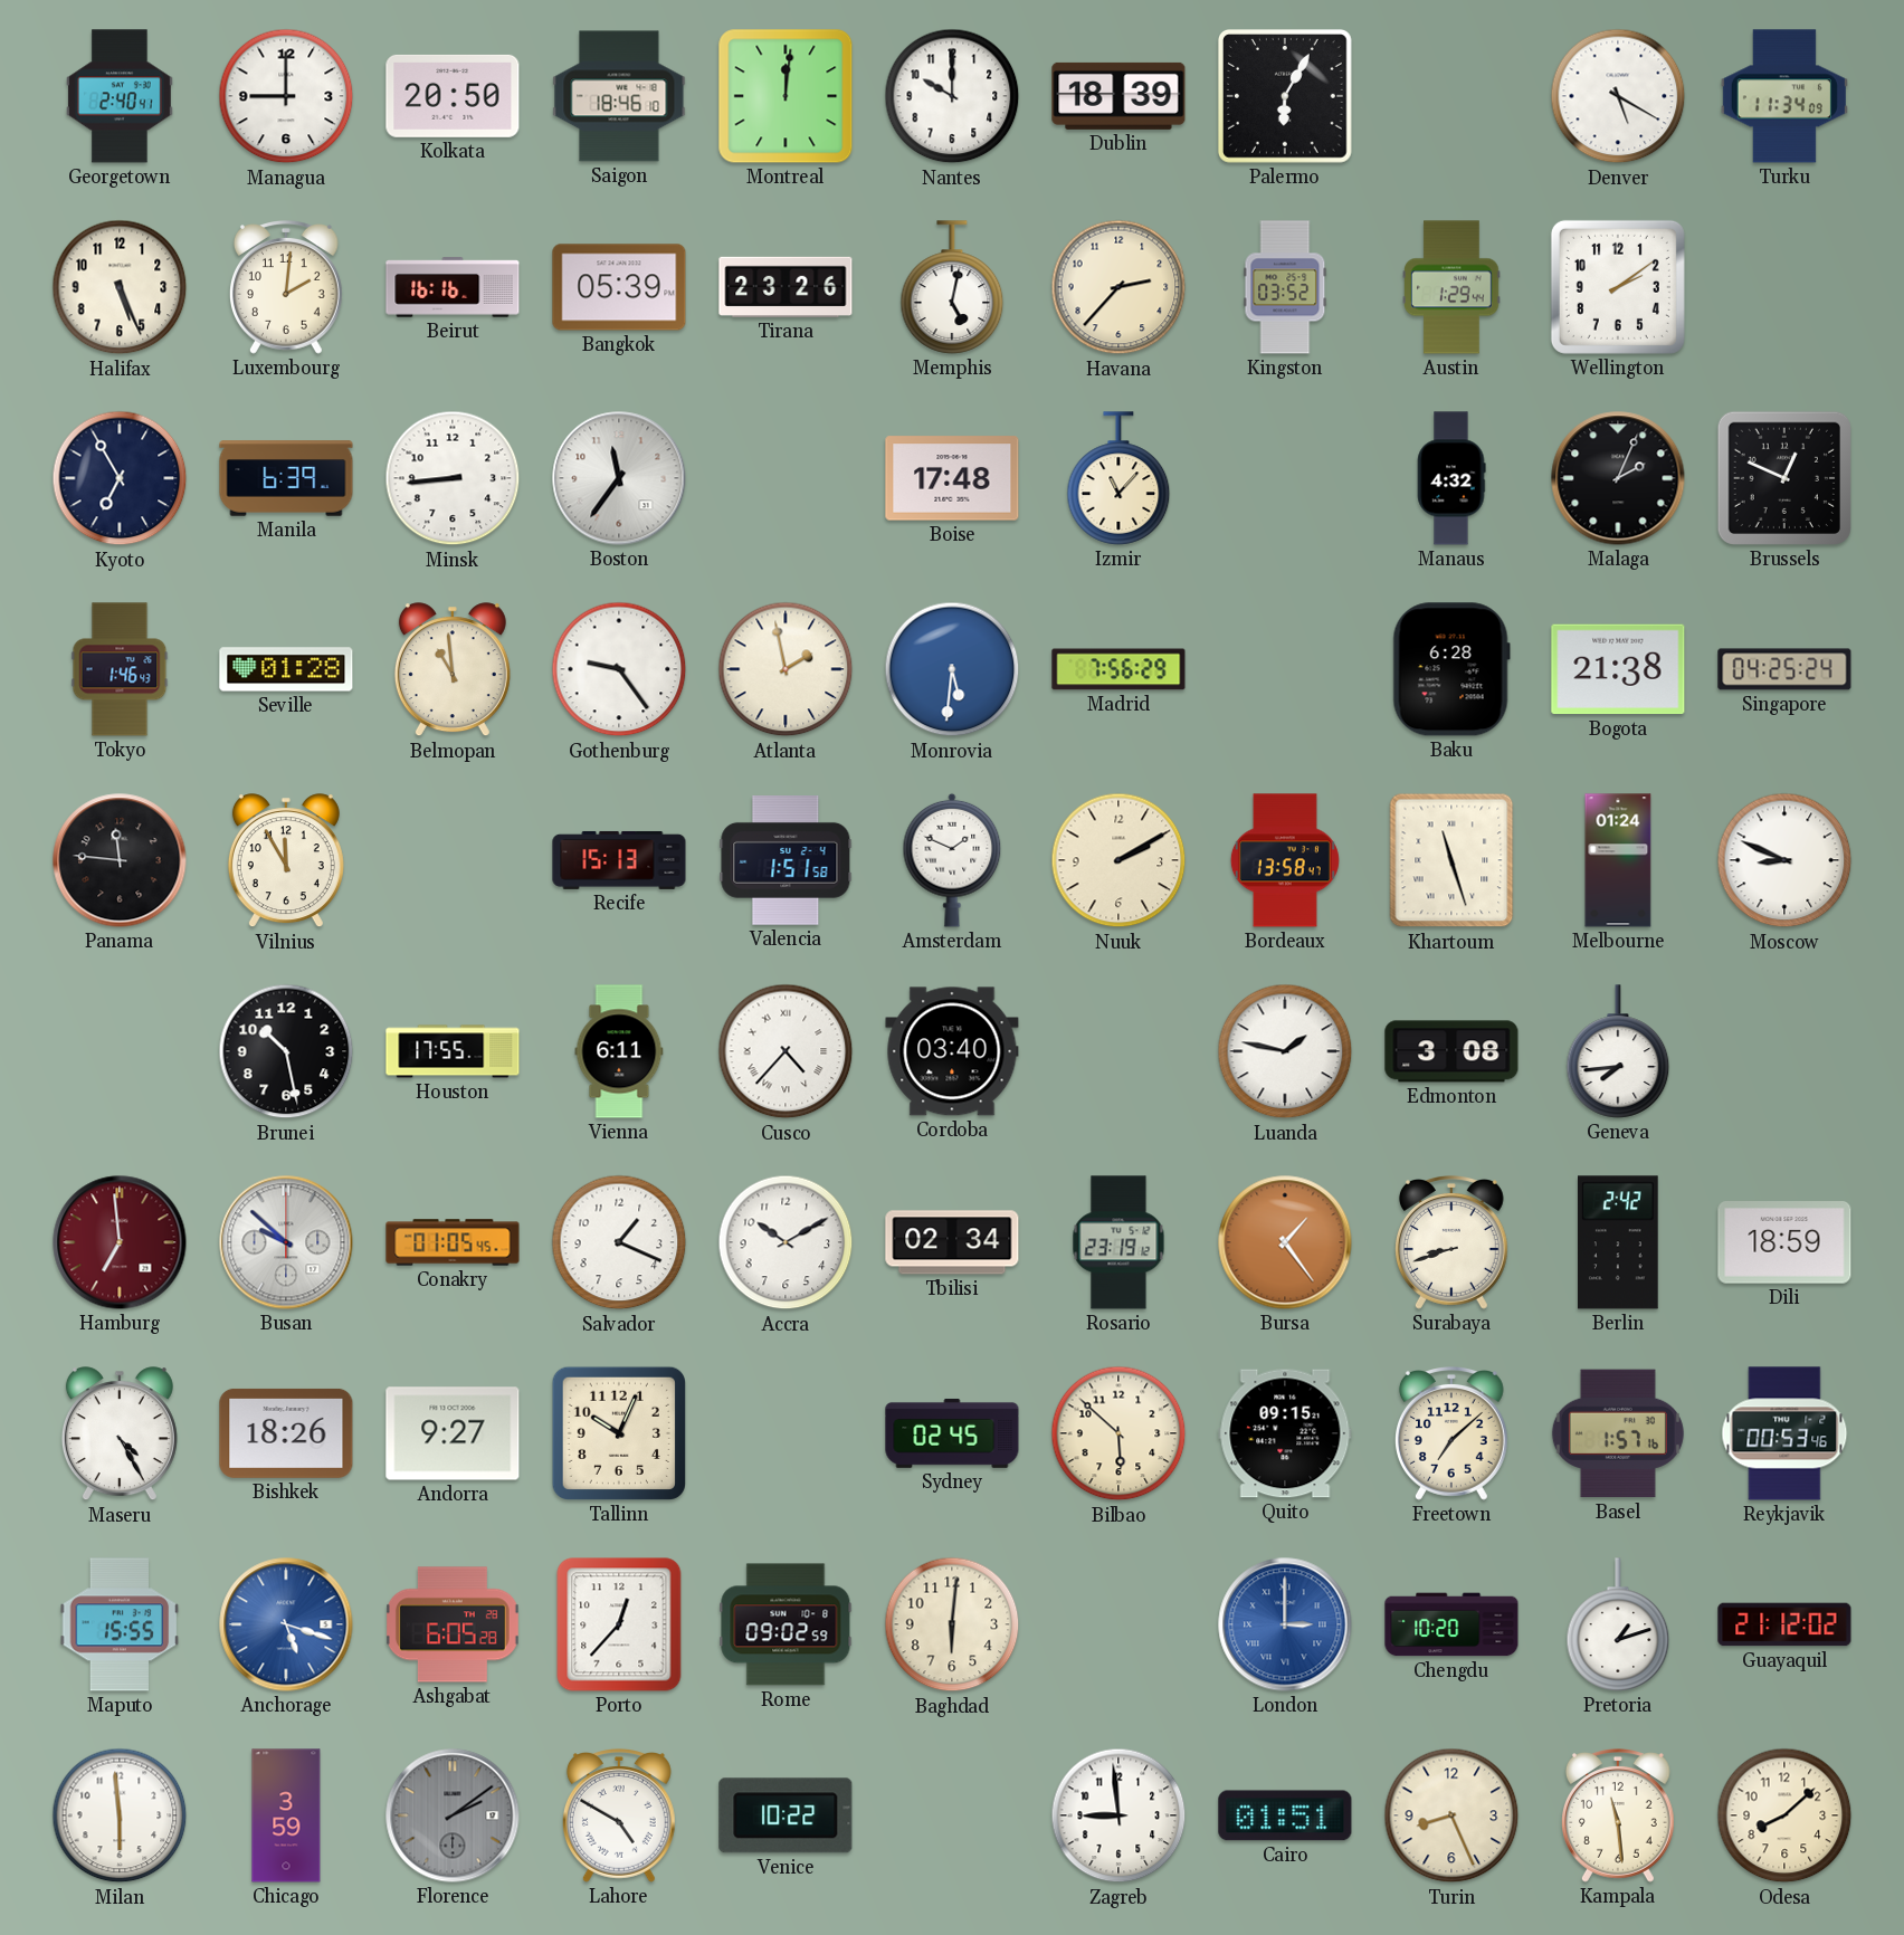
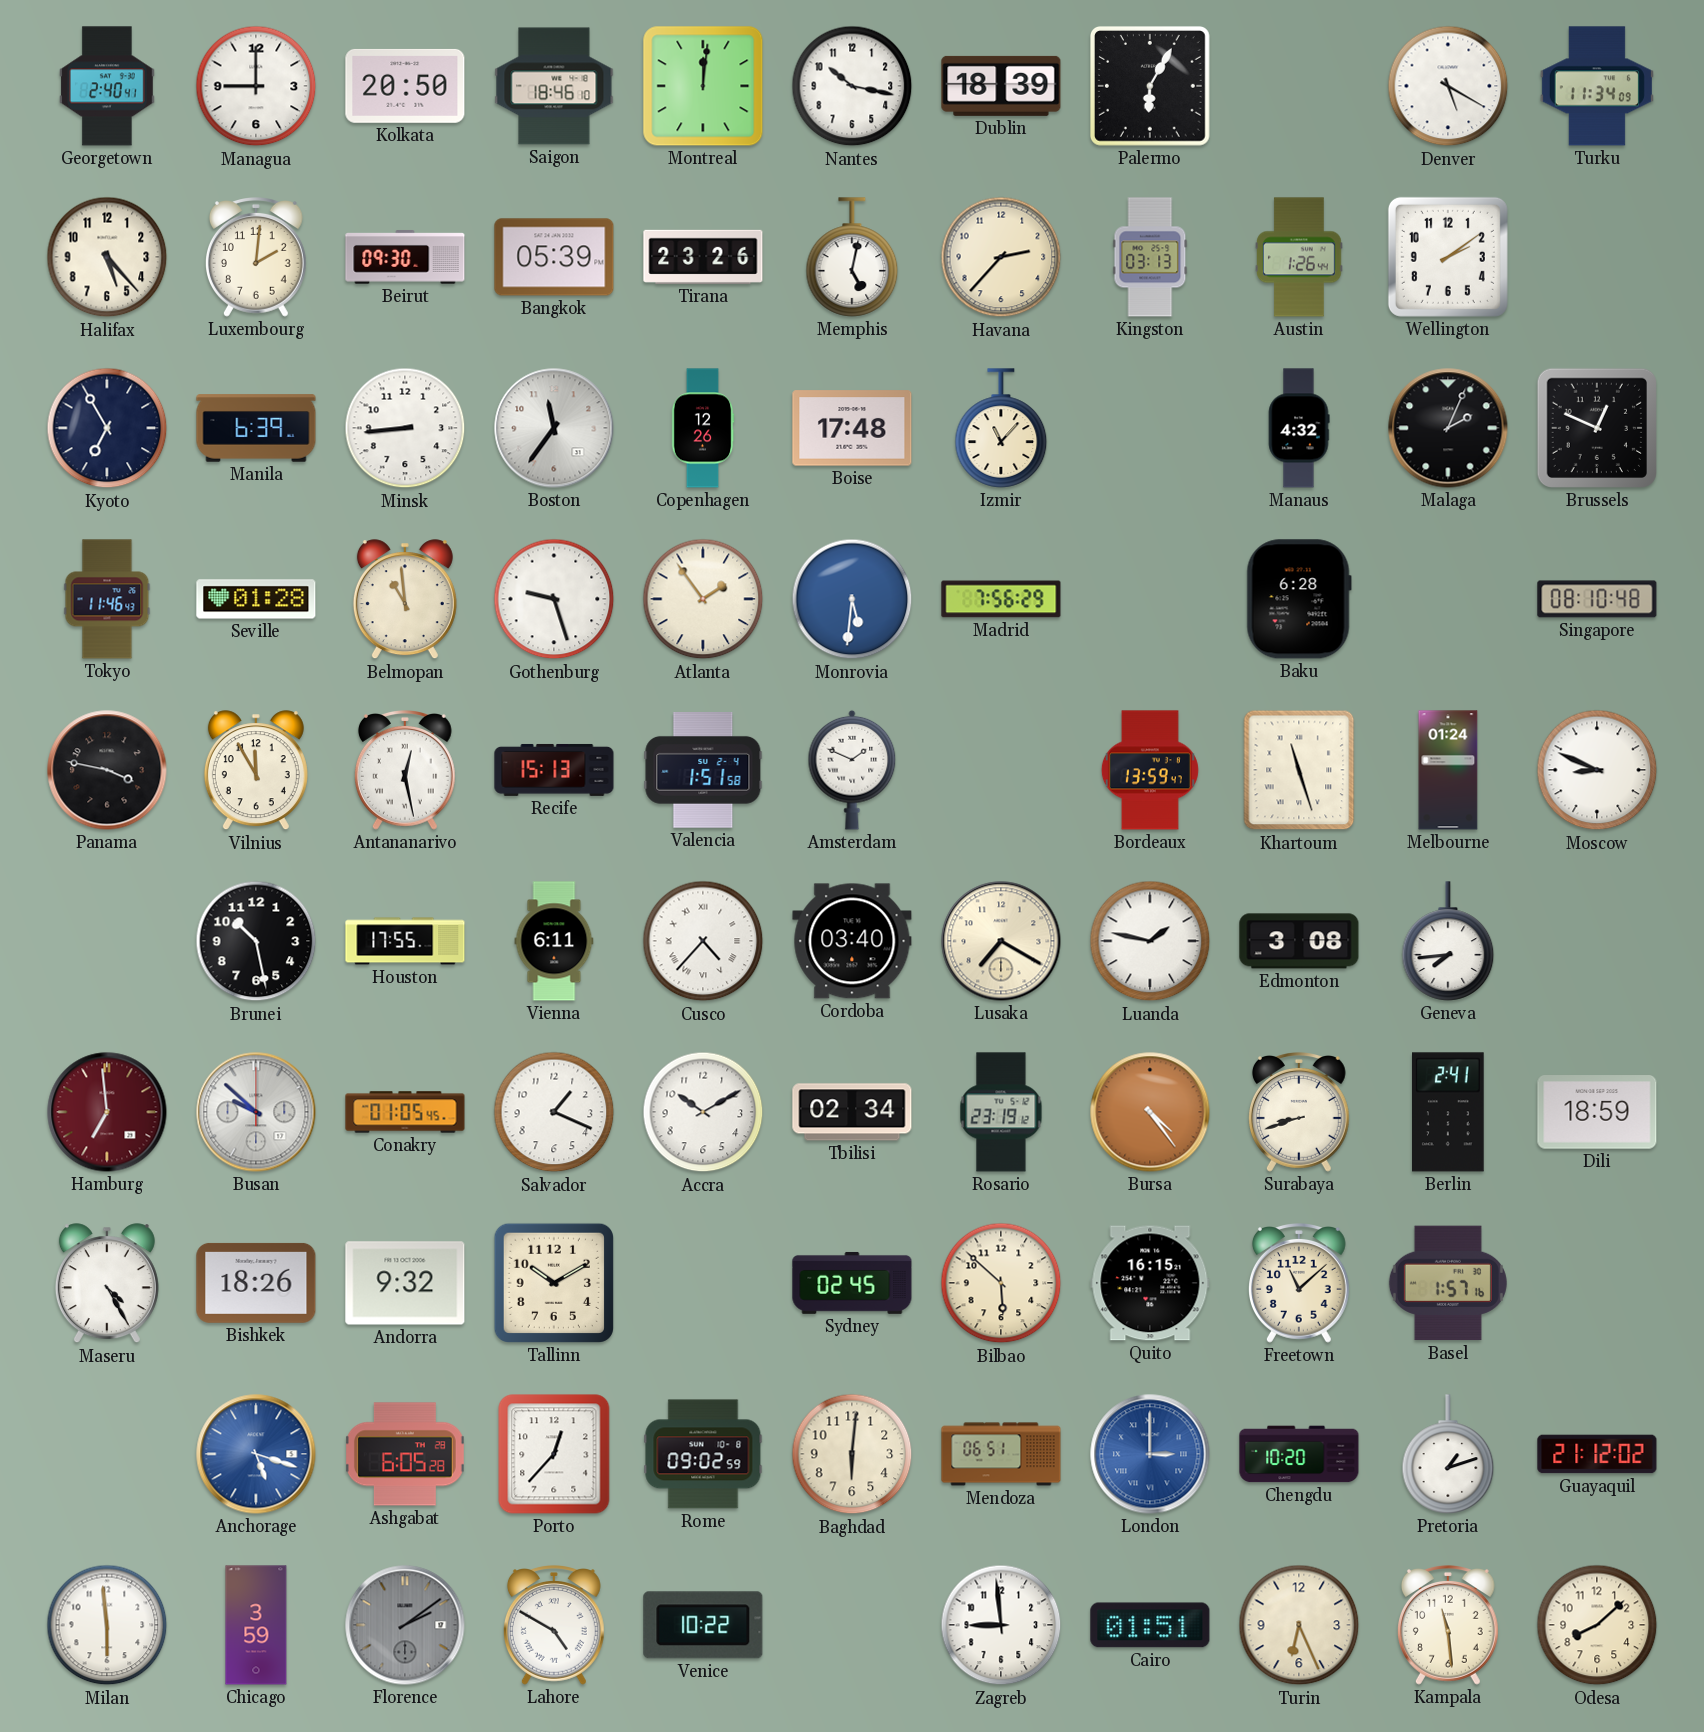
Nantes: 10:00 -> 10:17 (852, 86)
Halifax: 5:26 -> 5:23 (107, 257)
Beirut: 16:16 -> 09:30 (405, 257)
Kingston: 03:52 -> 03:13 (1150, 257)
Austin: 1:29 -> 1:26 (1300, 257)
Copenhagen: none -> 12:26 (703, 428)
Tokyo: 1:46 -> 11:46 (107, 599)
Gothenburg: 9:24 -> 9:27 (554, 599)
Atlanta: 1:58 -> 1:54 (703, 599)
Bogota: 21:38 -> none (1618, 669)
Singapore: 04:25 -> 08:10 (1597, 599)
Panama: 11:46 -> 3:47 (107, 770)
Antananarivo: none -> 12:28 (405, 771)
Nuuk: 2:10 -> none (1118, 860)
Bordeaux: 13:58 -> 13:59 (1150, 770)
Lusaka: none -> 7:20 (1001, 941)
Bursa: 1:24 -> 4:24 (1150, 1112)
Berlin: 2:42 -> 2:41 (1448, 1112)
Andorra: 9:27 -> 9:32 (405, 1283)
Tallinn: 10:04 -> 10:10 (554, 1283)
Quito: 09:15 -> 16:15 (1150, 1283)
Freetown: 7:08 -> 11:08 (1299, 1284)
Reykjavik: 00:53 -> none (1784, 1433)
Maputo: 15:55 -> none (120, 1624)
Mendoza: none -> 06:51 (1001, 1454)
Turin: 8:26 -> 6:26 (1299, 1625)
